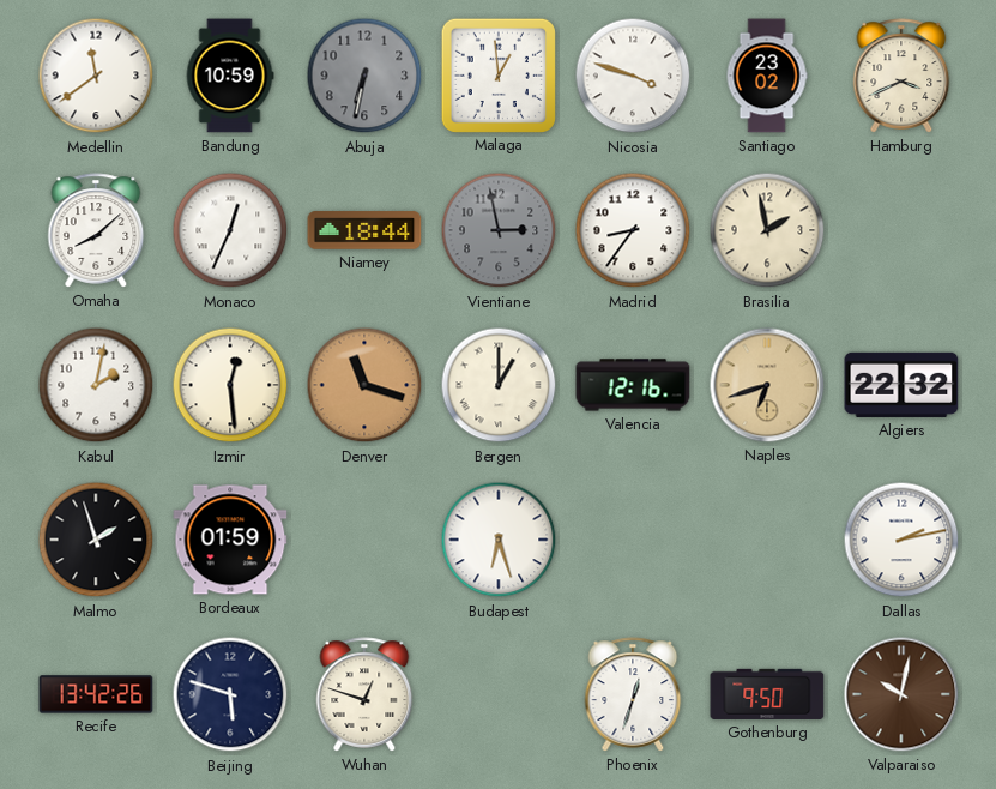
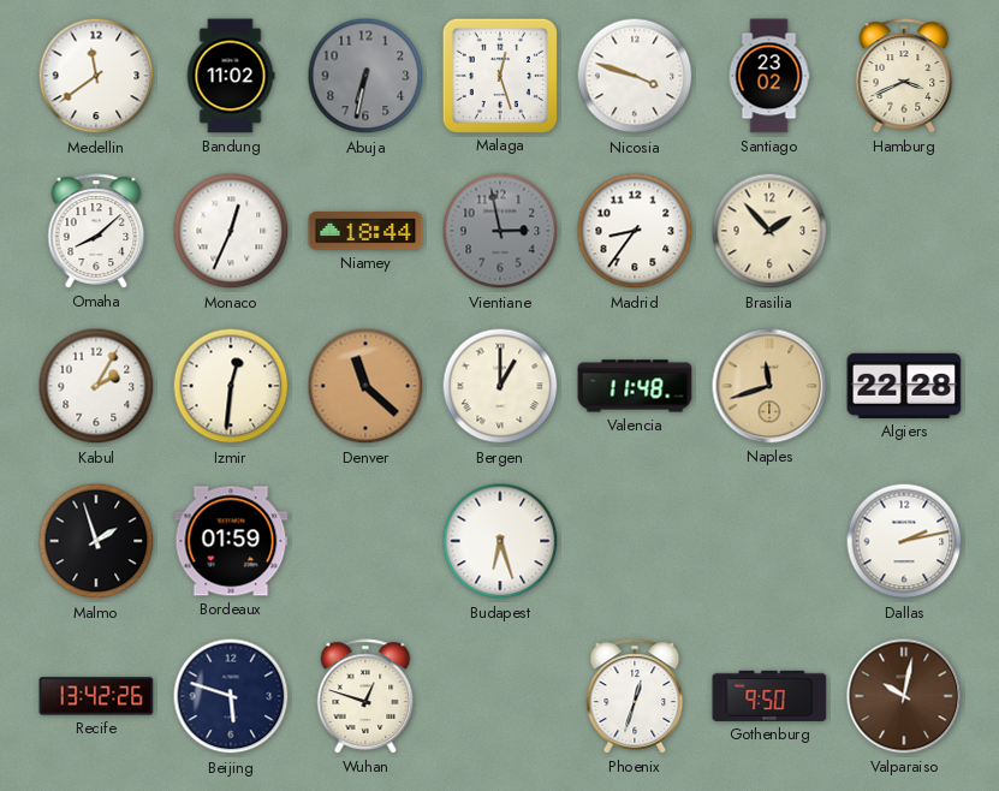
Bandung: 10:59 -> 11:02 (231, 76)
Malaga: 12:59 -> 12:27 (499, 75)
Brasilia: 1:58 -> 1:53 (769, 231)
Kabul: 2:02 -> 2:05 (96, 386)
Izmir: 12:29 -> 12:31 (231, 386)
Denver: 11:18 -> 11:22 (365, 386)
Valencia: 12:16 -> 11:48 (635, 386)
Naples: 6:42 -> 11:42 (769, 386)
Algiers: 22:32 -> 22:28 (904, 386)
